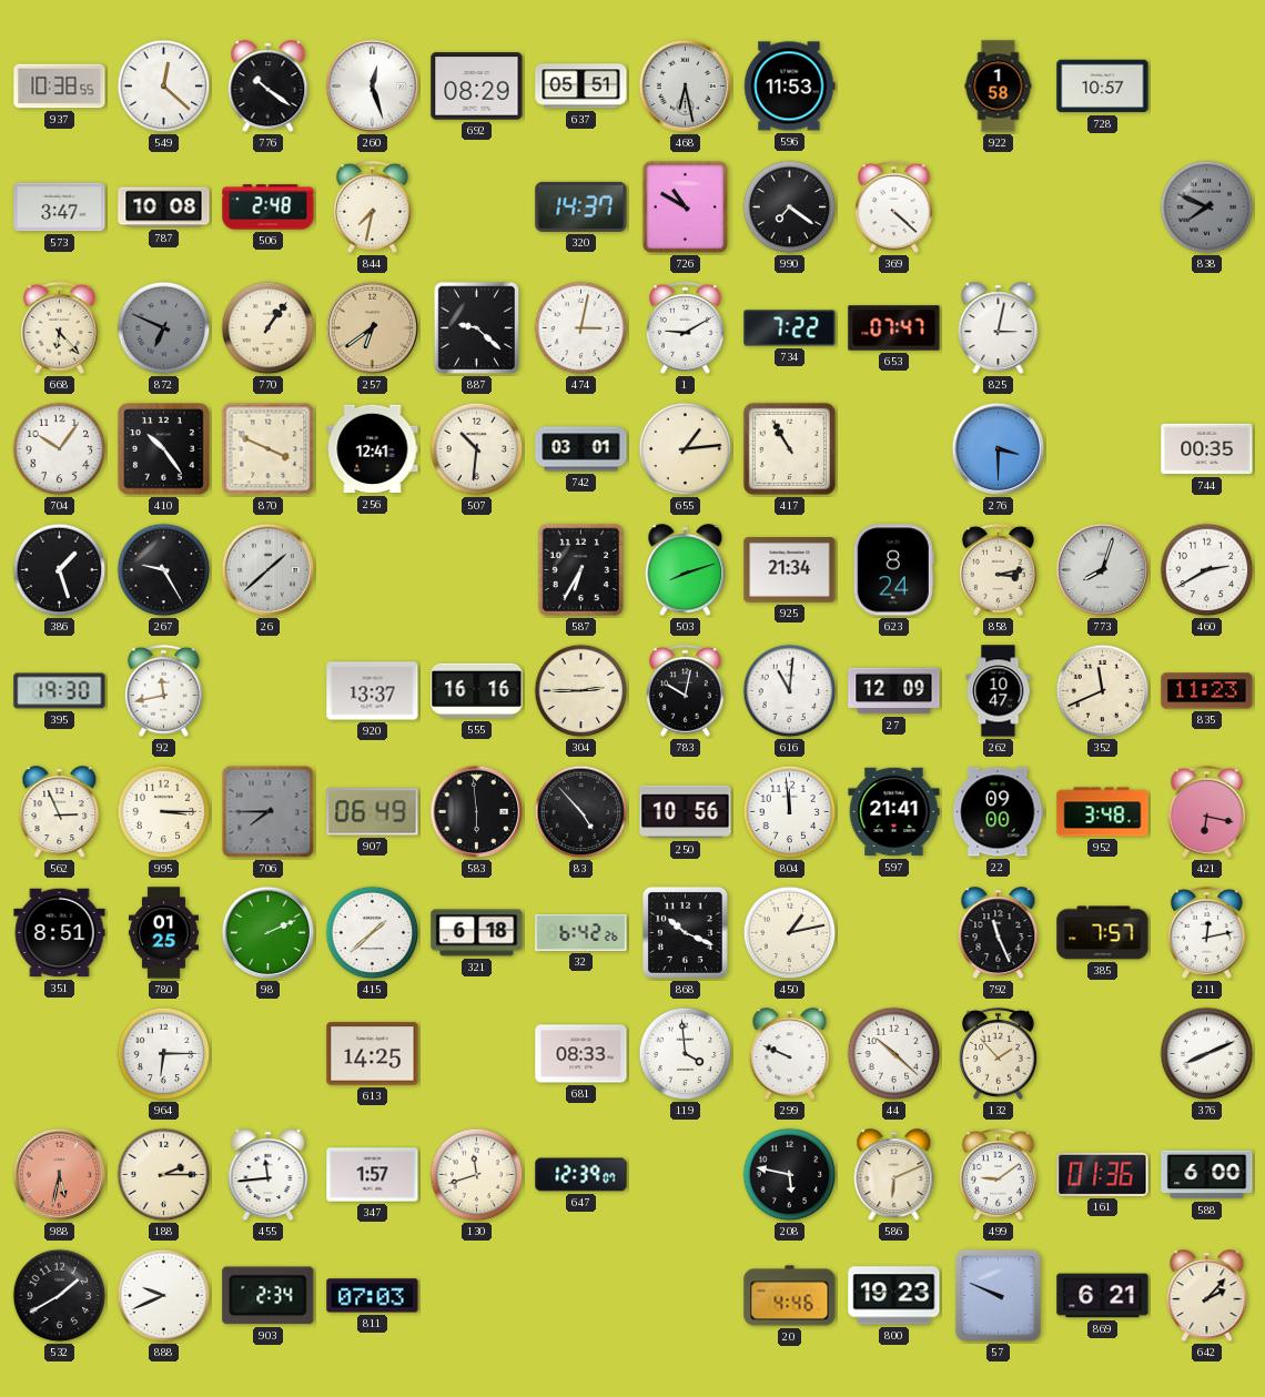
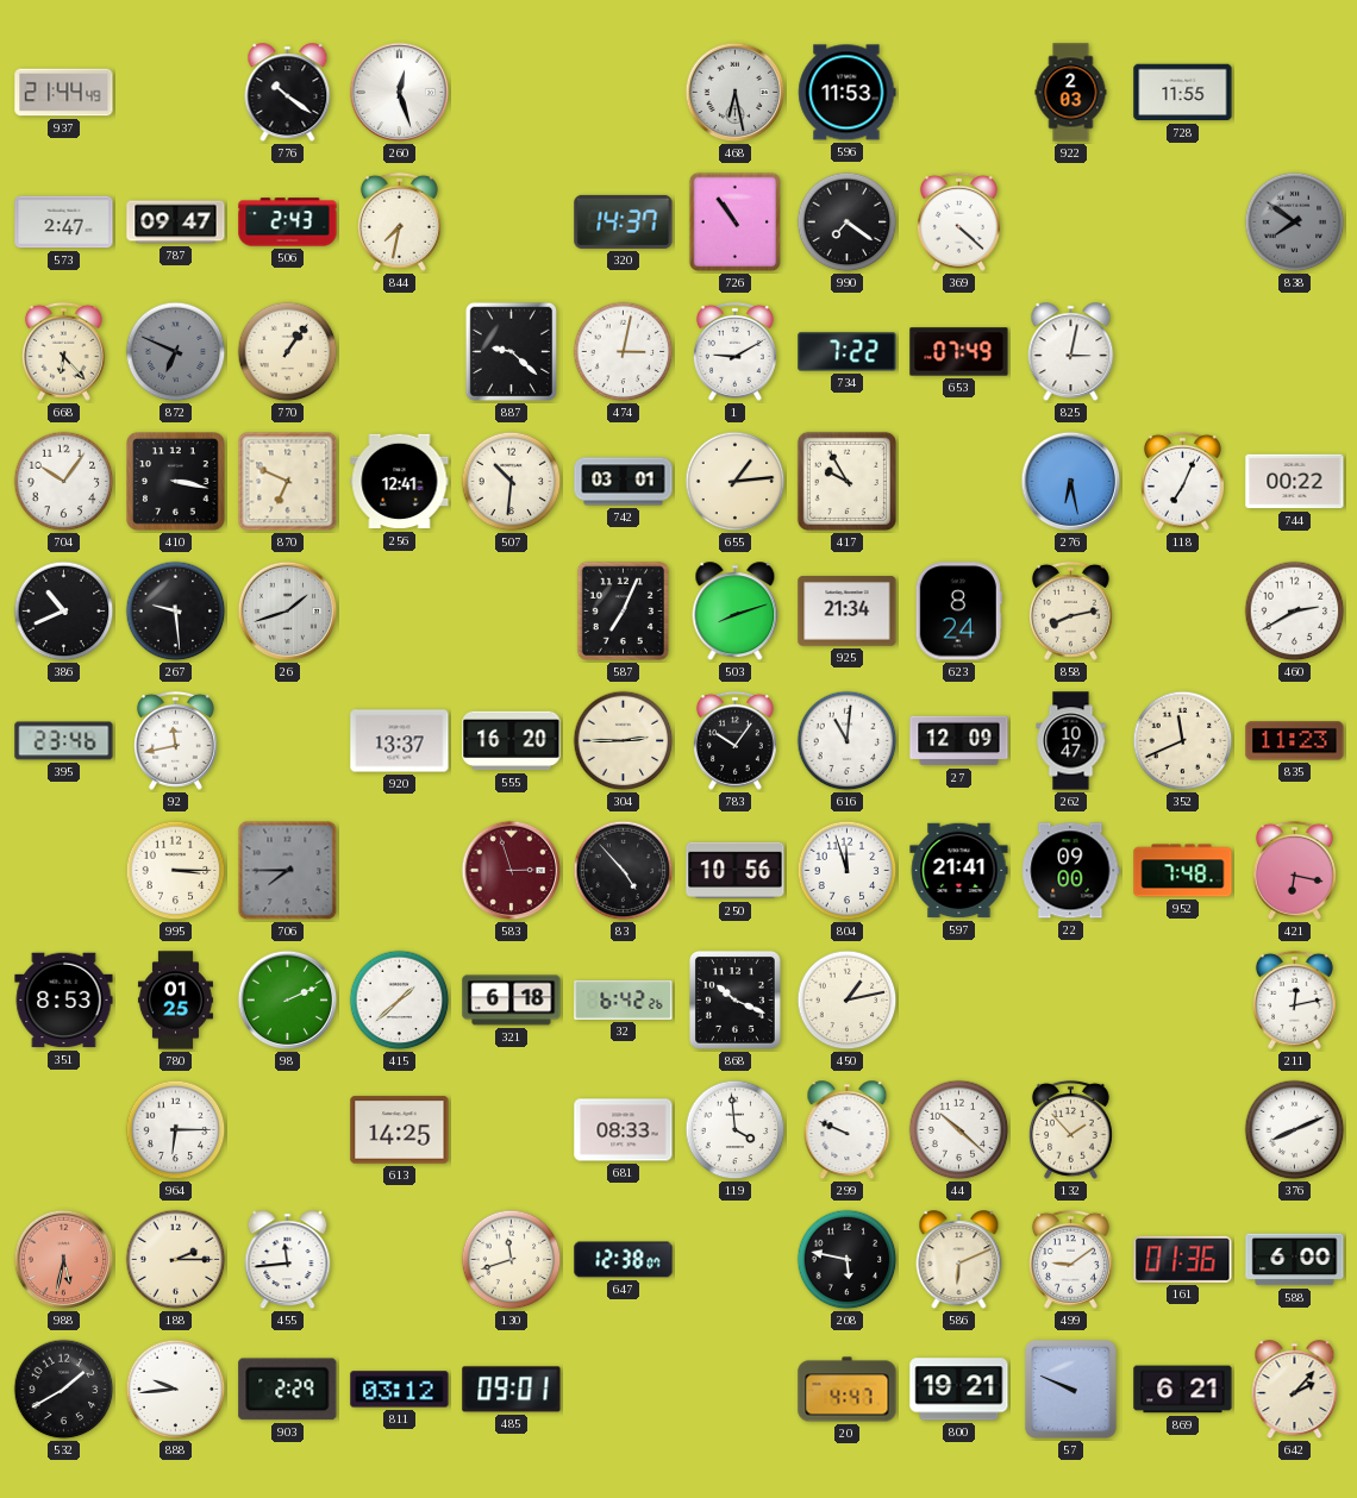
937: 10:38 -> 21:44 (64, 93)
549: 12:22 -> none (164, 87)
692: 08:29 -> none (477, 87)
637: 05:51 -> none (581, 87)
922: 1:58 -> 2:03 (1071, 93)
728: 10:57 -> 11:55 (1183, 93)
573: 3:47 -> 2:47 (64, 222)
787: 10:08 -> 09:47 (176, 222)
506: 2:48 -> 2:43 (288, 222)
726: 10:50 -> 10:54 (736, 222)
838: 7:49 -> 7:51 (1295, 222)
257: 6:39 -> none (373, 328)
653: 07:47 -> 07:49 (959, 352)
410: 10:24 -> 3:17 (176, 482)
870: 3:49 -> 6:49 (288, 482)
417: 10:55 -> 9:55 (846, 481)
276: 3:30 -> 6:28 (1071, 482)
118: none -> 7:04 (1182, 481)
744: 00:35 -> 00:22 (1295, 482)
386: 1:27 -> 10:41 (64, 612)
267: 9:25 -> 9:29 (176, 612)
26: 1:38 -> 1:42 (288, 612)
587: 6:35 -> 7:04 (624, 612)
858: 3:13 -> 8:13 (1070, 610)
773: 8:03 -> none (1103, 570)
395: 19:30 -> 23:46 (64, 741)
555: 16:16 -> 16:20 (512, 741)
783: 10:02 -> 10:06 (734, 740)
562: 2:56 -> none (60, 812)
907: 06:49 -> none (373, 812)
583: 5:59 -> 2:57 (512, 871)
583 dial: black -> burgundy (512, 871)
804: 11:59 -> 11:57 (848, 871)
952: 3:48 -> 7:48 (1183, 871)
351: 8:51 -> 8:53 (64, 1001)
792: 11:26 -> none (999, 933)
385: 7:57 -> none (1103, 933)
347: 1:57 -> none (373, 1175)
647: 12:39 -> 12:38 (624, 1260)
888: 9:41 -> 9:44 (176, 1390)
903: 2:34 -> 2:29 (288, 1390)
811: 07:03 -> 03:12 (400, 1390)
485: none -> 09:01 (512, 1390)
20: 4:46 -> 4:47 (848, 1390)
800: 19:23 -> 19:21 (959, 1390)
